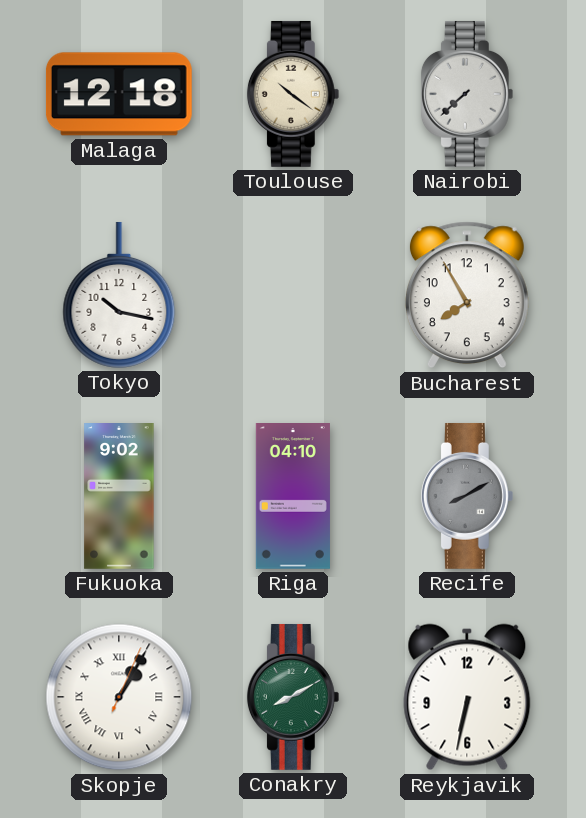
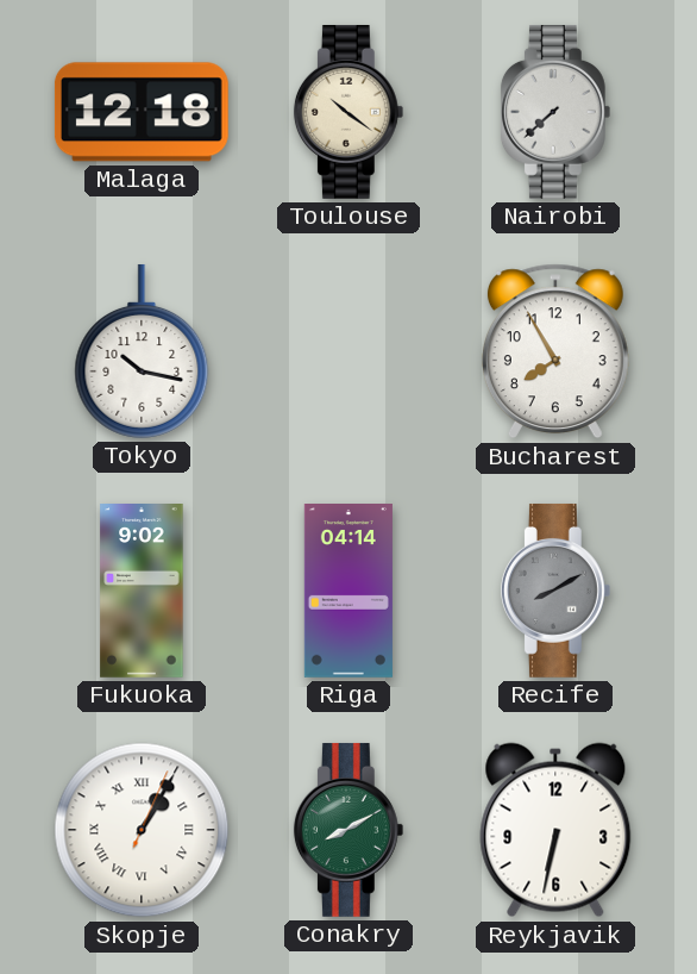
Riga: 04:10 -> 04:14 (348, 592)
